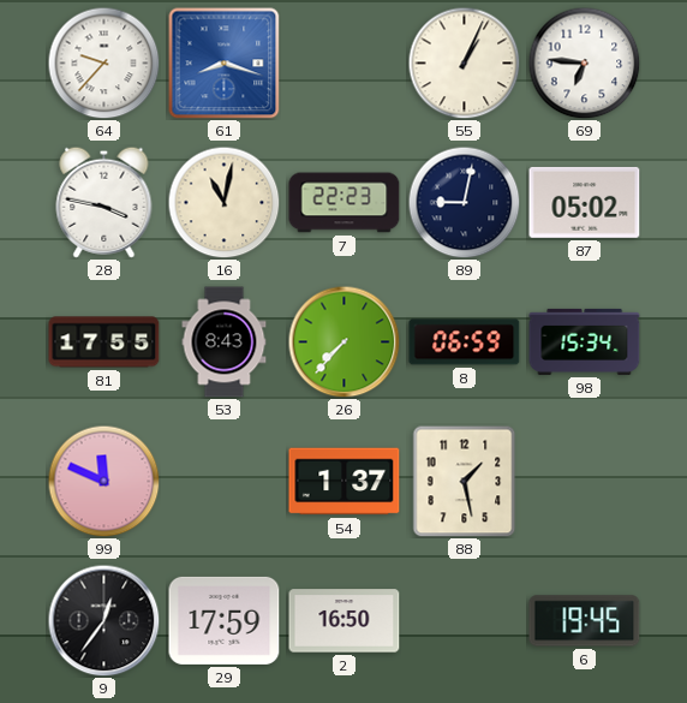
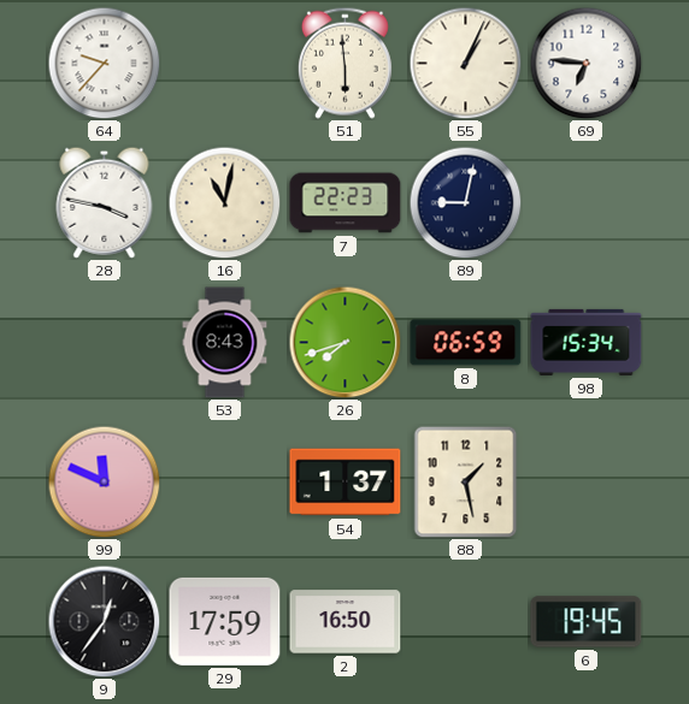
61: 8:18 -> none (223, 62)
51: none -> 5:59 (344, 63)
87: 05:02 -> none (585, 202)
81: 17:55 -> none (104, 342)
26: 7:37 -> 7:42 (344, 342)
